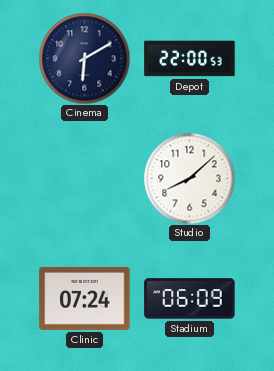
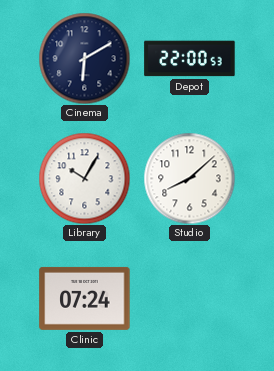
Library: none -> 10:05 (84, 178)
Stadium: 06:09 -> none (190, 299)
